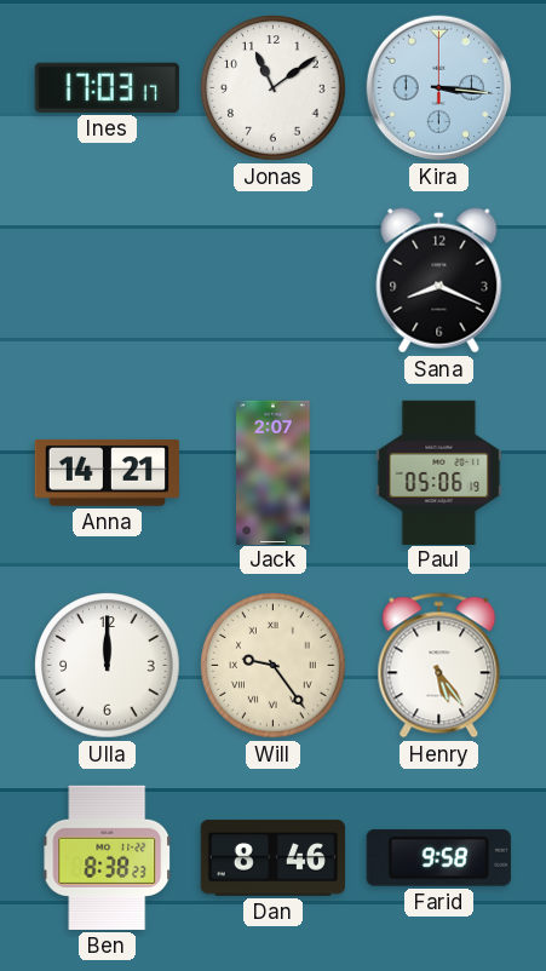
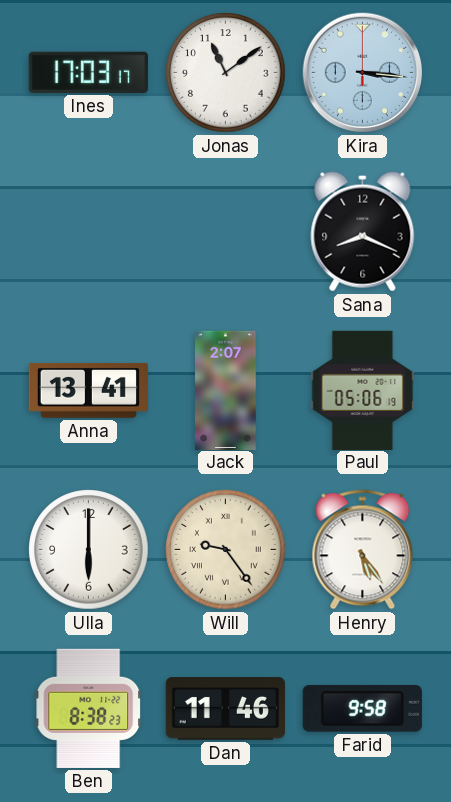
Anna: 14:21 -> 13:41 (88, 390)
Ulla: 12:00 -> 6:00 (89, 550)
Dan: 8:46 -> 11:46 (225, 709)
